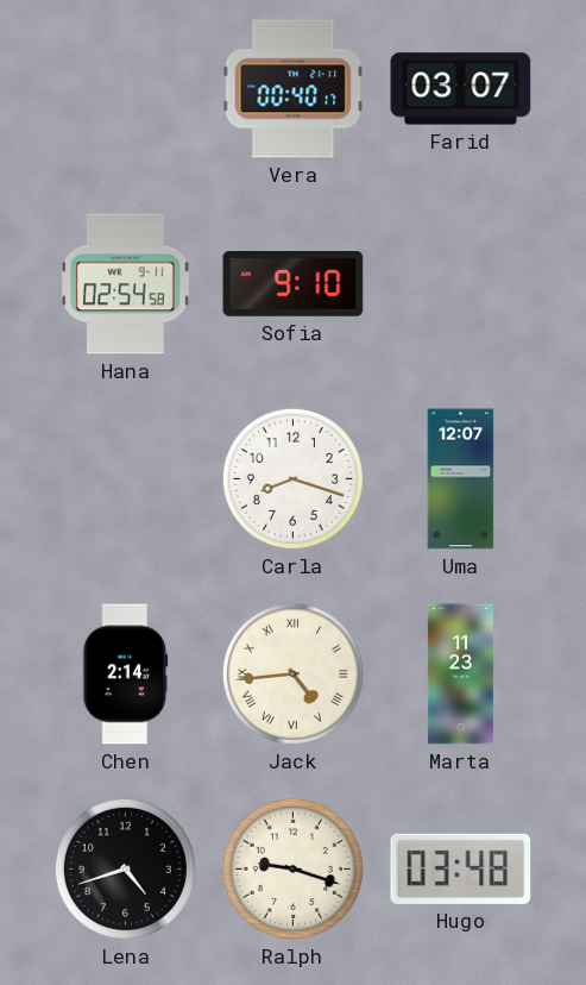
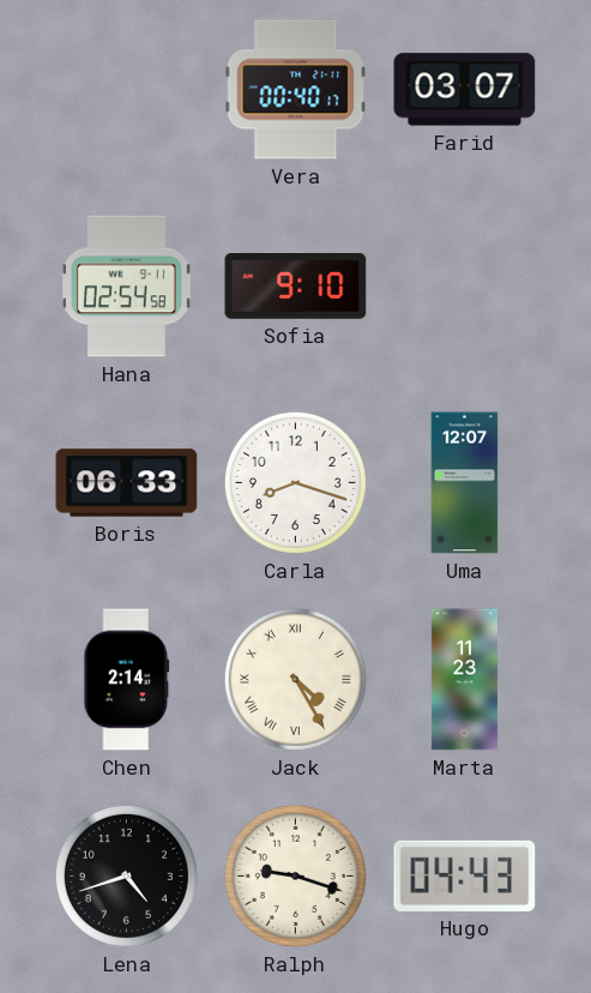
Boris: none -> 06:33 (127, 483)
Jack: 4:44 -> 4:25 (295, 679)
Hugo: 03:48 -> 04:43 (465, 875)
